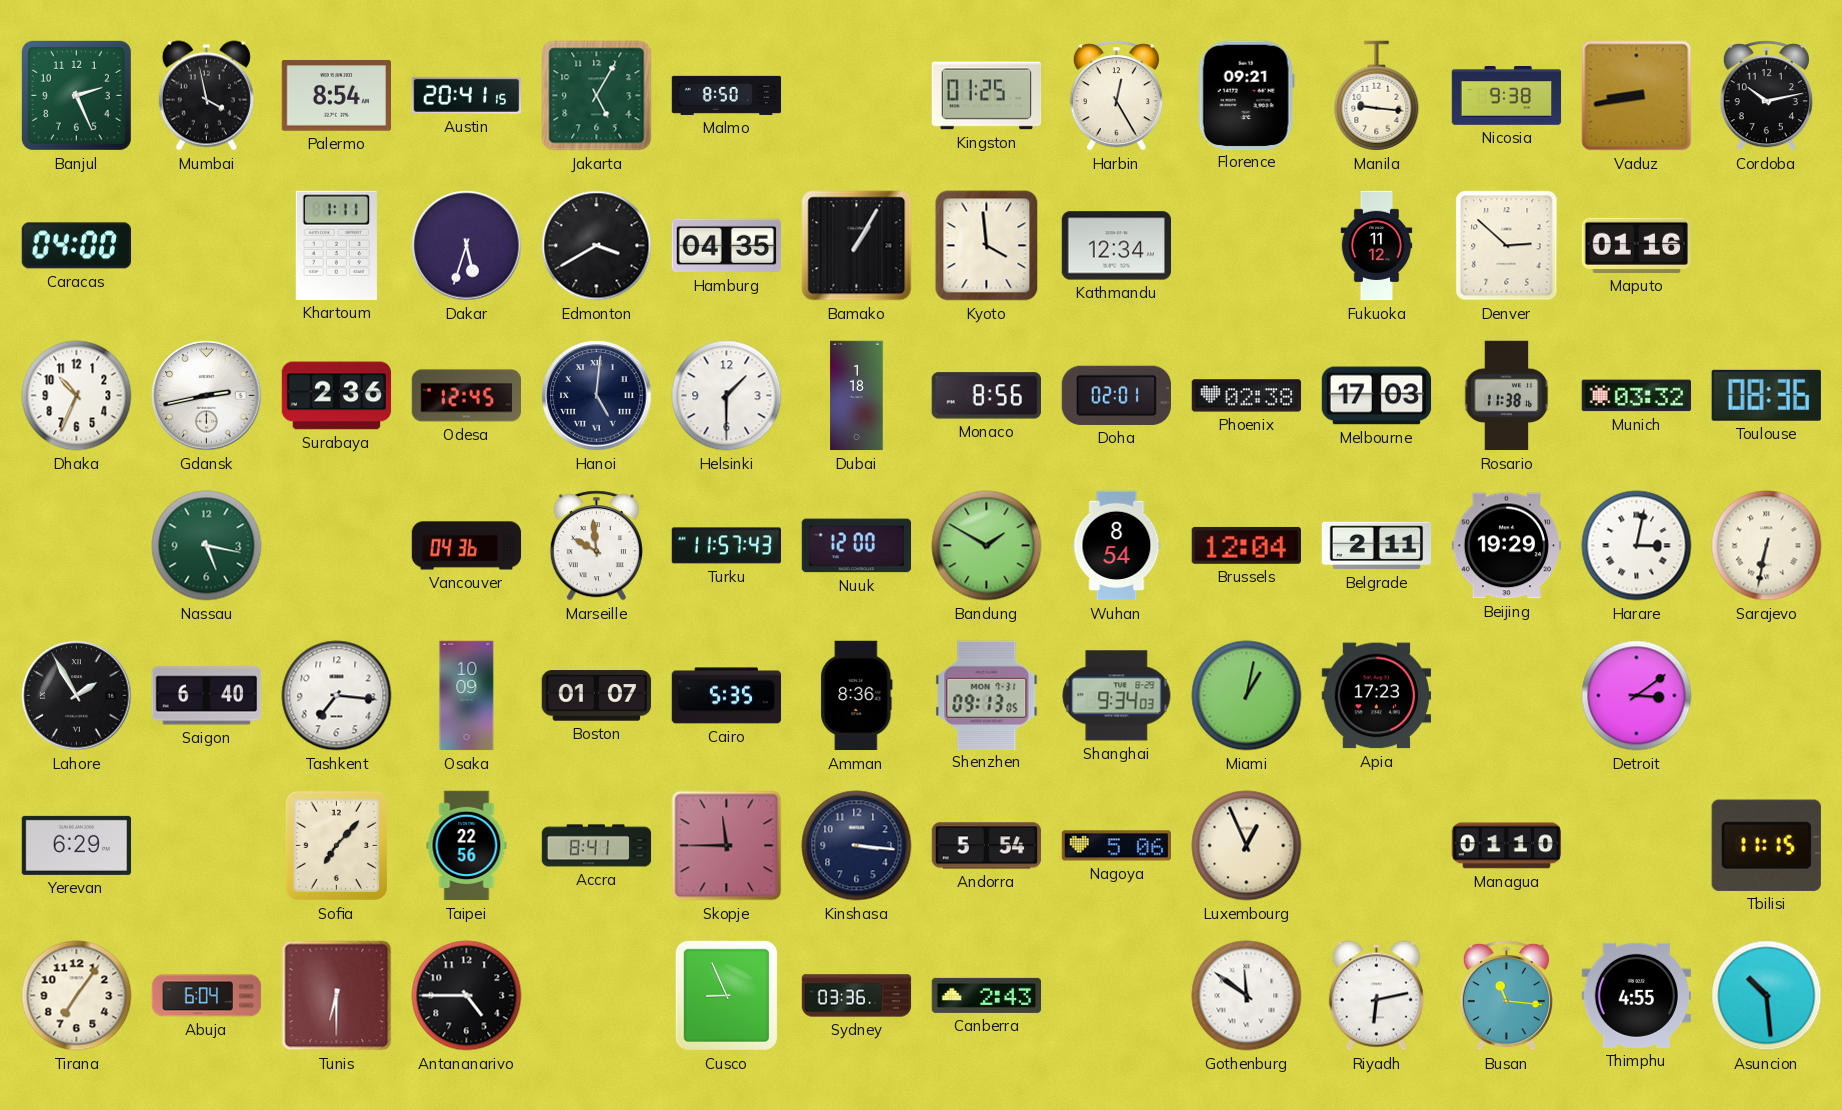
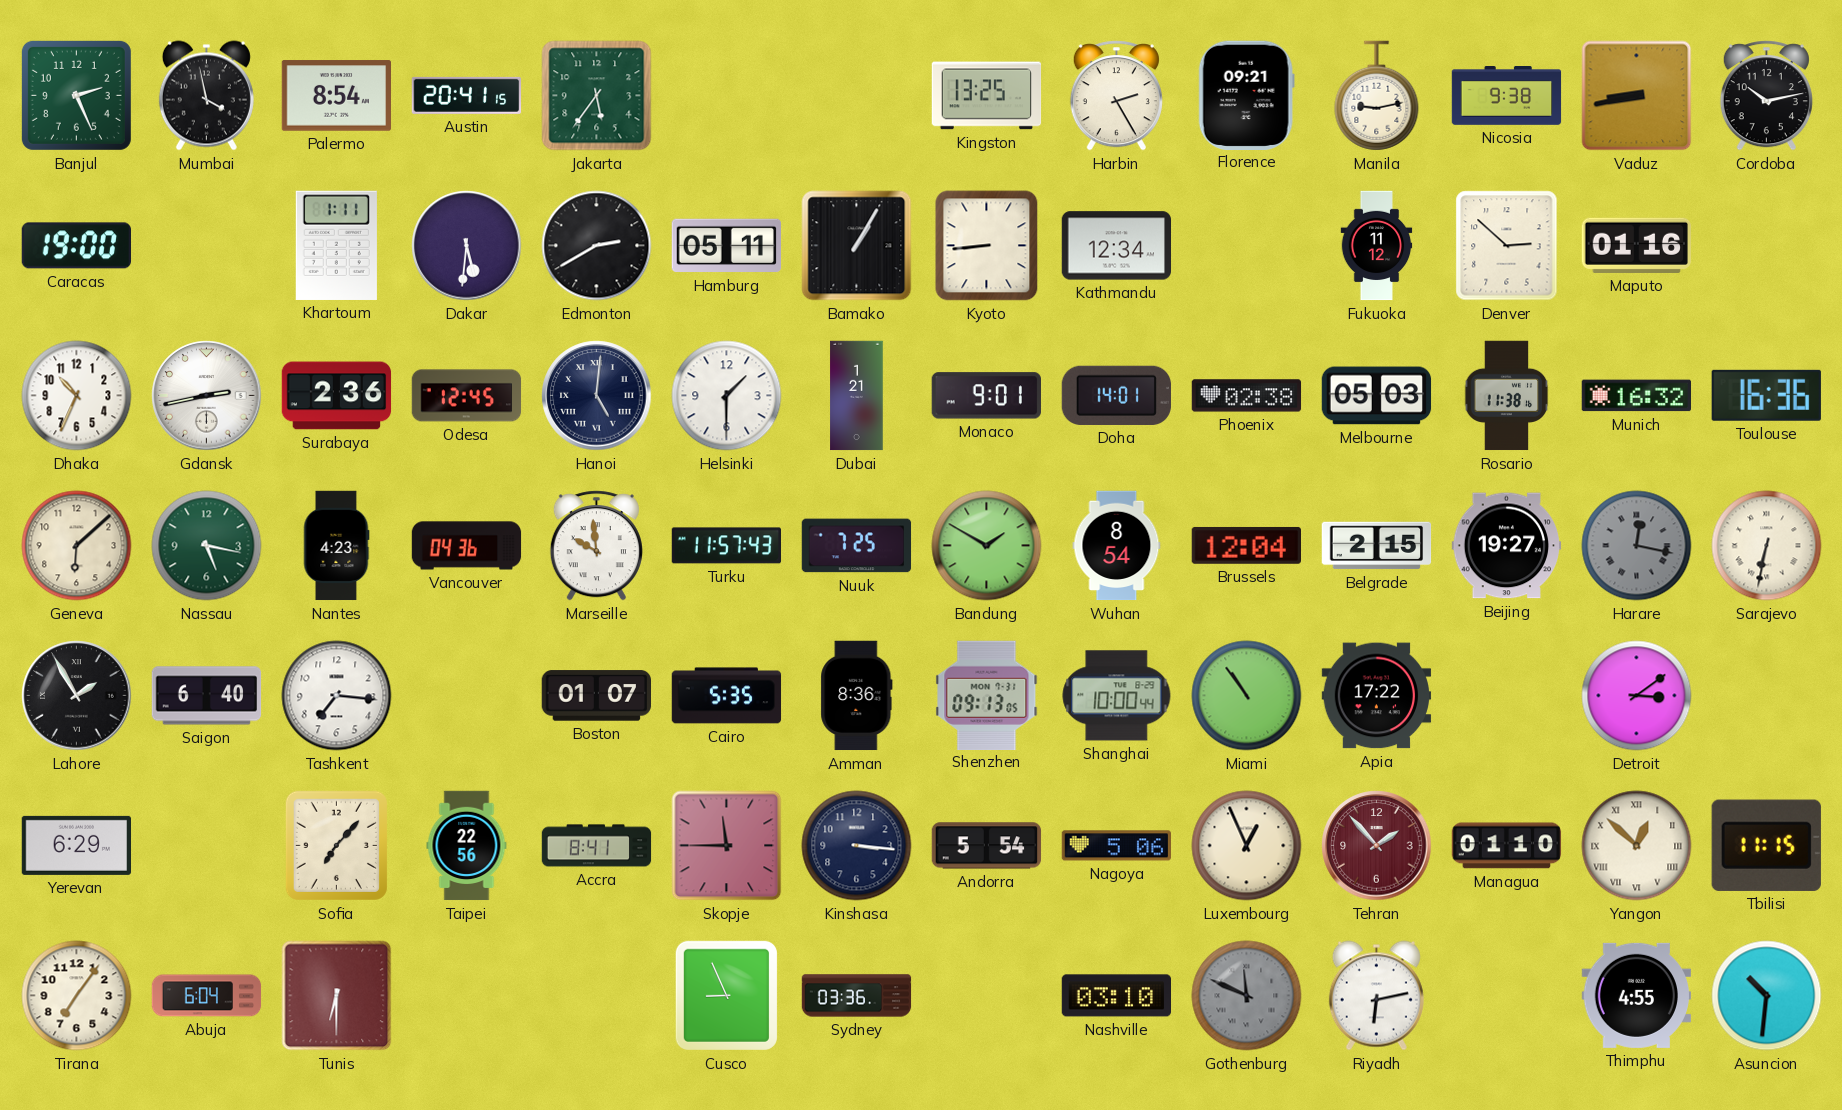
Jakarta: 5:05 -> 5:36 (597, 96)
Malmo: 8:50 -> none (727, 95)
Kingston: 01:25 -> 13:25 (987, 96)
Harbin: 12:25 -> 2:25 (1116, 96)
Manila: 9:16 -> 9:13 (1377, 96)
Caracas: 04:00 -> 19:00 (76, 246)
Dakar: 5:33 -> 5:31 (467, 246)
Edmonton: 3:40 -> 2:40 (597, 246)
Hamburg: 04:35 -> 05:11 (726, 246)
Kyoto: 3:59 -> 8:44 (987, 246)
Dubai: 1:18 -> 1:21 (857, 396)
Monaco: 8:56 -> 9:01 (986, 396)
Doha: 02:01 -> 14:01 (1116, 395)
Melbourne: 17:03 -> 05:03 (1377, 396)
Munich: 03:32 -> 16:32 (1636, 396)
Toulouse: 08:36 -> 16:36 (1766, 395)
Geneva: none -> 6:08 (77, 546)
Nantes: none -> 4:23 (336, 546)
Nuuk: 12:00 -> 7:25 (857, 546)
Belgrade: 2:11 -> 2:15 (1377, 546)
Beijing: 19:29 -> 19:27 (1507, 546)
Harare: 3:02 -> 12:17 (1637, 546)
Harare dial: white -> grey (1637, 546)
Osaka: 10:09 -> none (467, 696)
Shanghai: 9:34 -> 10:00 (1117, 696)
Miami: 1:02 -> 10:54 (1247, 696)
Apia: 17:23 -> 17:22 (1377, 696)
Tehran: none -> 1:53 (1377, 846)
Yangon: none -> 12:52 (1637, 846)
Antananarivo: 4:45 -> none (467, 996)
Canberra: 2:43 -> none (987, 995)
Nashville: none -> 03:10 (1116, 996)
Gothenburg: 11:51 -> 11:49 (1247, 996)
Gothenburg dial: white -> grey (1247, 996)
Busan: 11:16 -> none (1506, 996)
Asuncion: 10:29 -> 10:31 (1767, 996)
